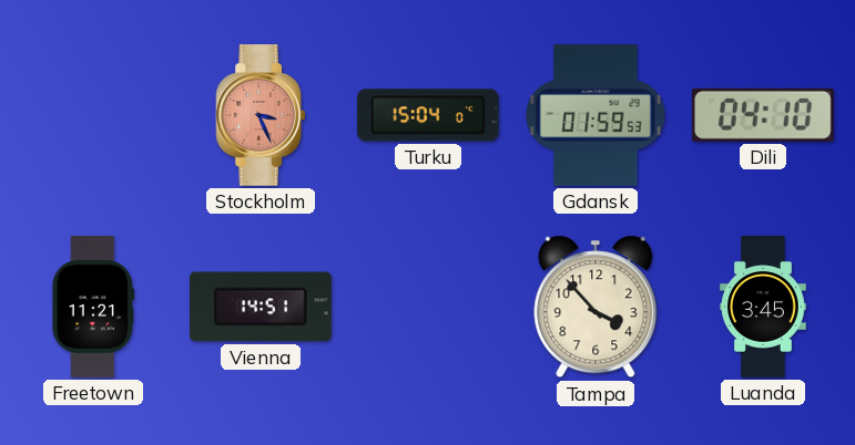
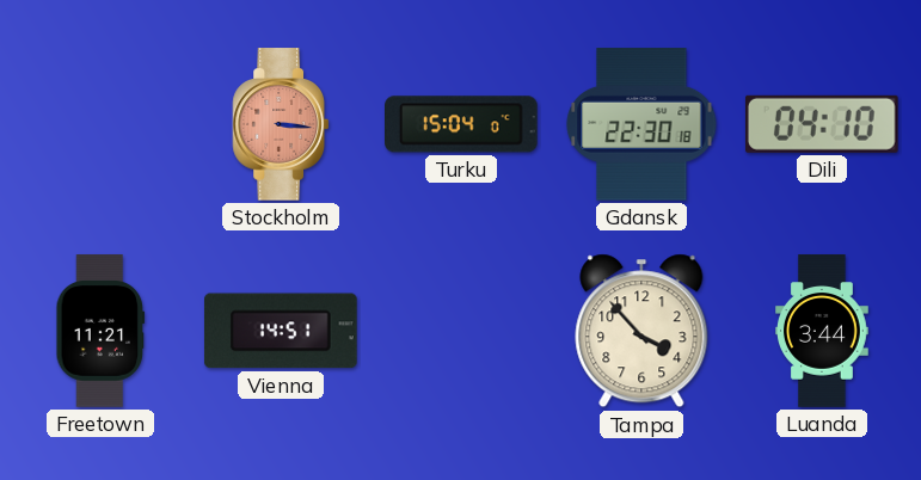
Stockholm: 3:26 -> 3:16 (281, 124)
Gdansk: 01:59 -> 22:30 (641, 124)
Luanda: 3:45 -> 3:44 (823, 331)
